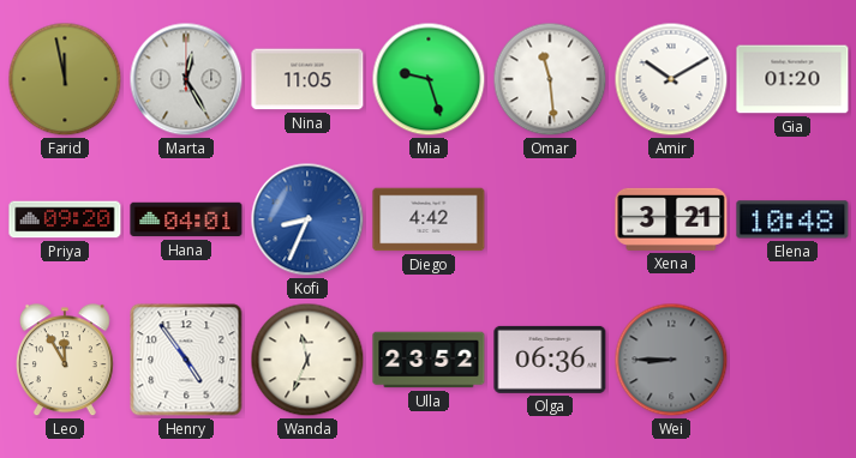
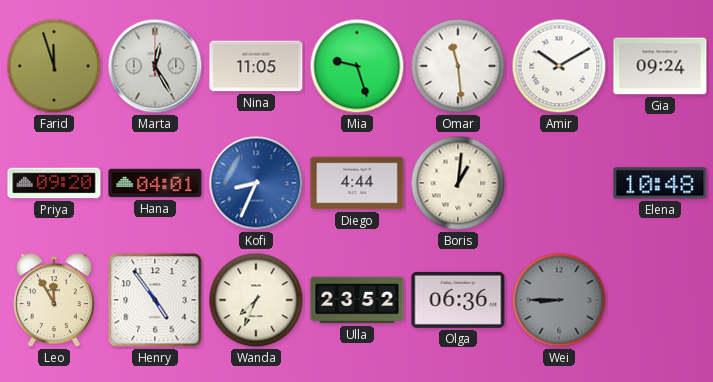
Farid: 11:58 -> 11:57 (54, 66)
Gia: 01:20 -> 09:24 (660, 66)
Diego: 4:42 -> 4:44 (357, 183)
Boris: none -> 1:01 (458, 183)
Xena: 3:21 -> none (671, 219)
Wanda: 11:34 -> 7:34 (256, 300)
